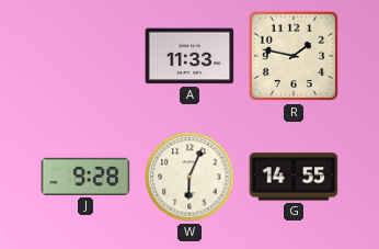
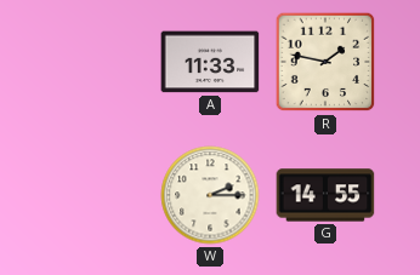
J: 9:28 -> none (85, 177)
W: 6:04 -> 2:15 (210, 195)
